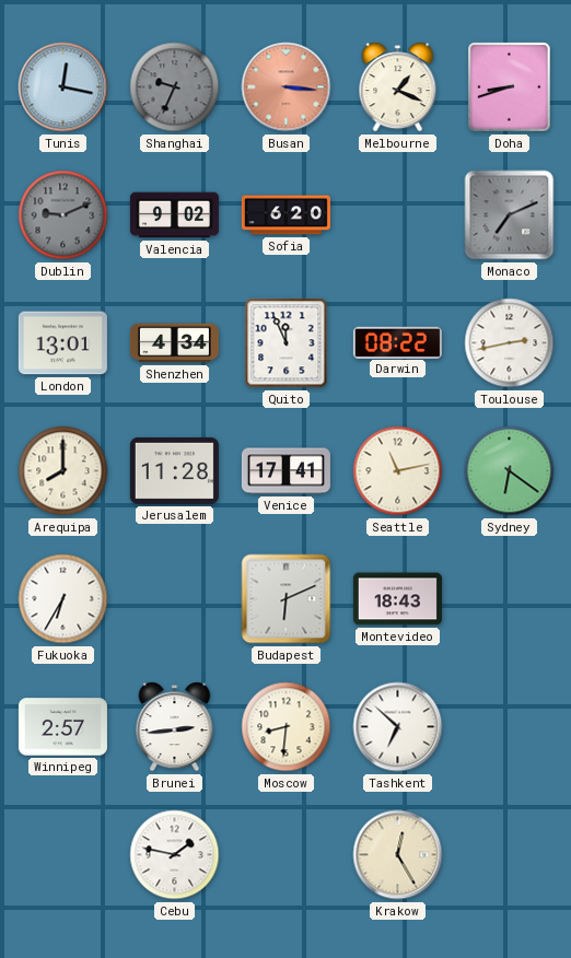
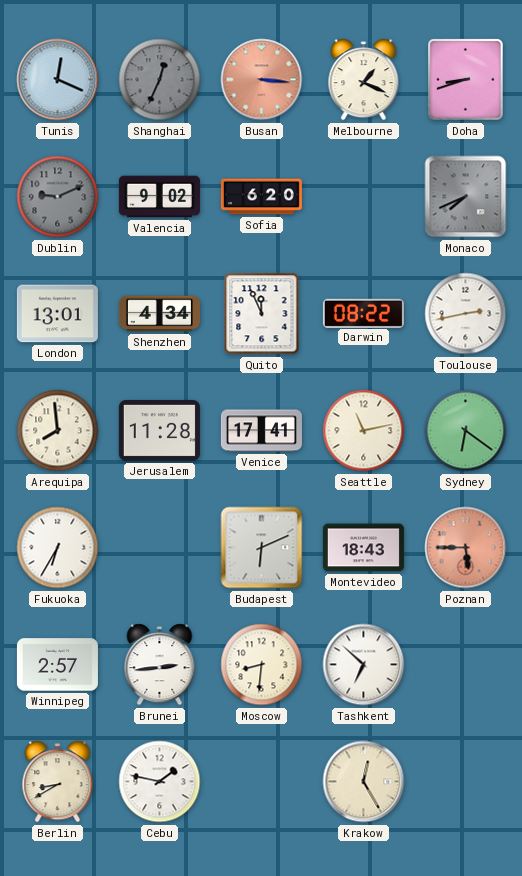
Tunis: 12:17 -> 12:19 (58, 80)
Shanghai: 9:34 -> 12:34 (160, 80)
Monaco: 7:11 -> 7:41 (466, 197)
Arequipa: 8:00 -> 7:59 (58, 431)
Poznan: none -> 5:45 (466, 548)
Berlin: none -> 8:40 (58, 782)
